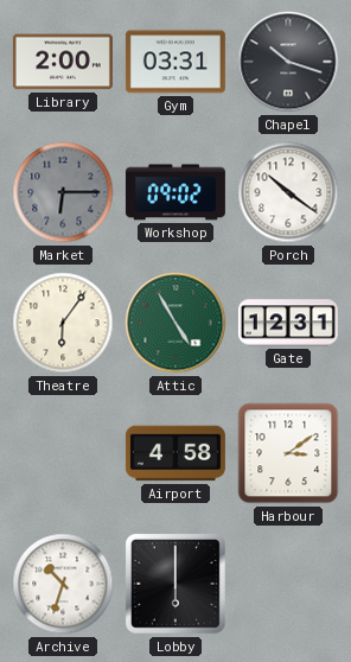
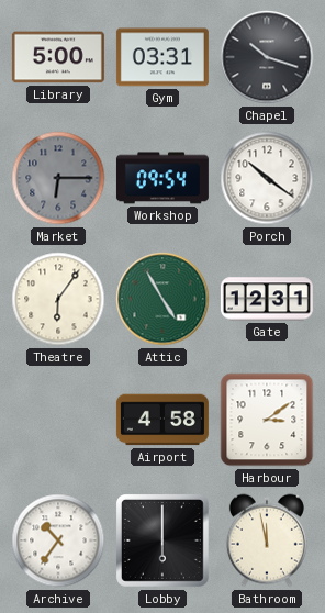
Library: 2:00 -> 5:00 (58, 57)
Workshop: 09:02 -> 09:54 (162, 178)
Archive: 10:33 -> 10:36 (58, 540)
Bathroom: none -> 11:58 (267, 540)
